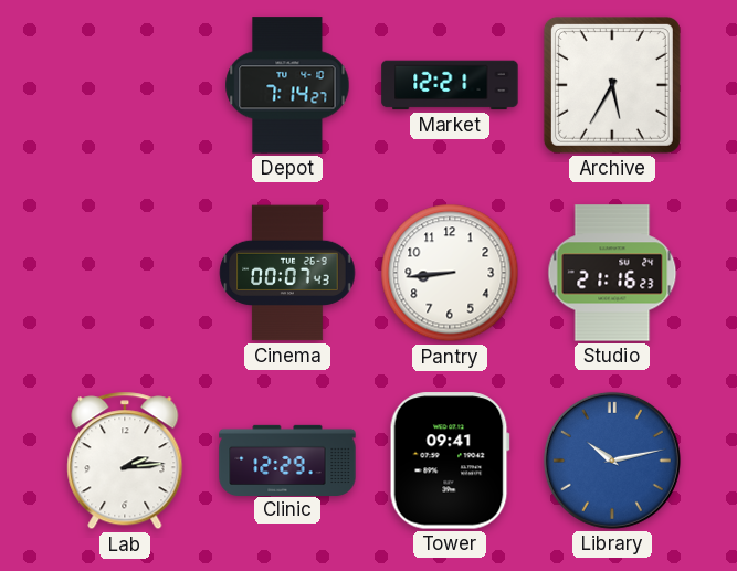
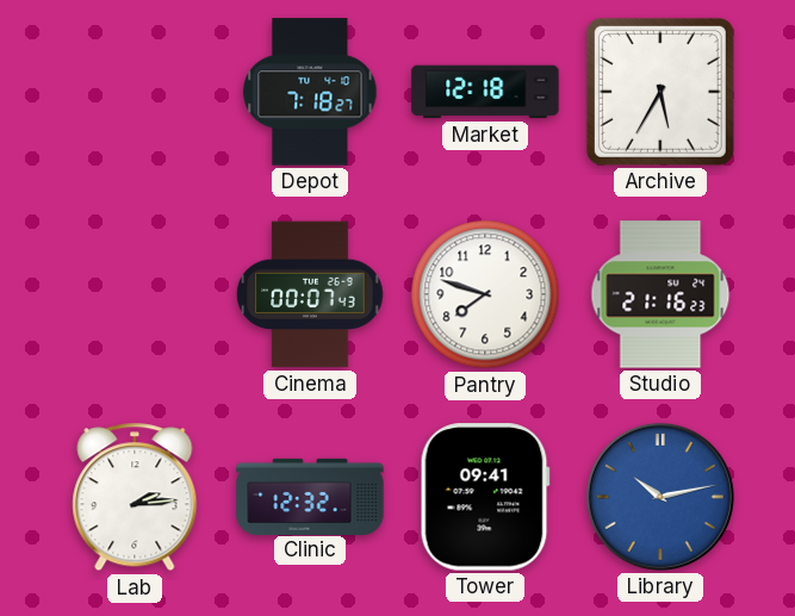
Depot: 7:14 -> 7:18 (310, 92)
Market: 12:21 -> 12:18 (485, 92)
Pantry: 8:44 -> 7:48 (485, 294)
Clinic: 12:29 -> 12:32 (310, 496)
